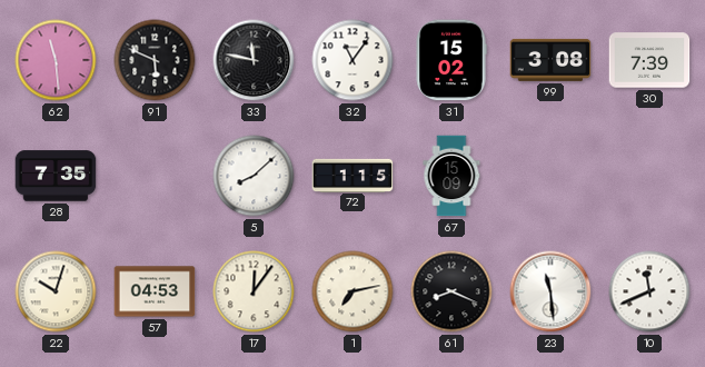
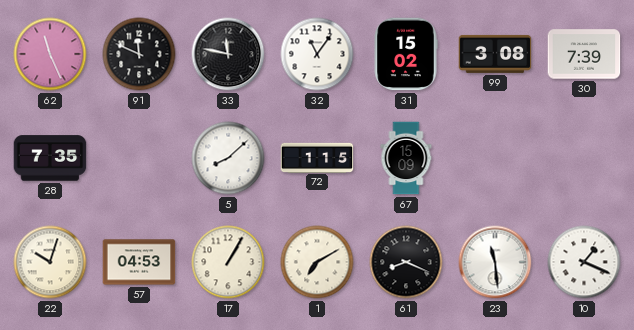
62: 11:29 -> 11:26 (50, 54)
91: 5:49 -> 11:49 (139, 54)
17: 12:06 -> 1:05 (228, 262)
1: 7:13 -> 7:10 (317, 262)
10: 11:41 -> 1:19 (584, 262)
